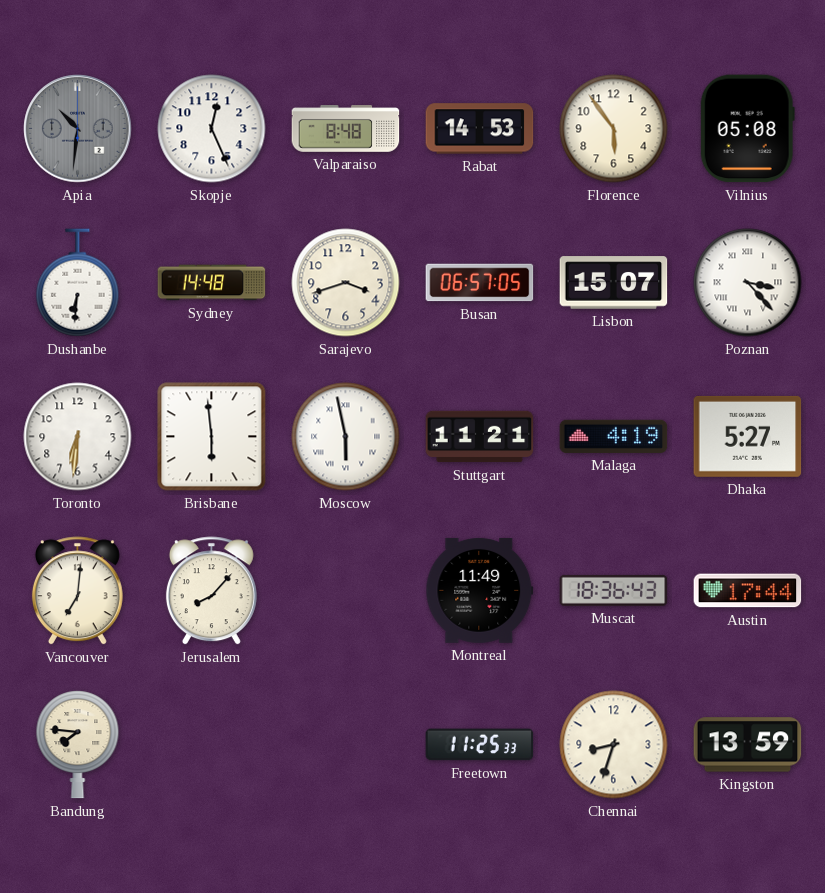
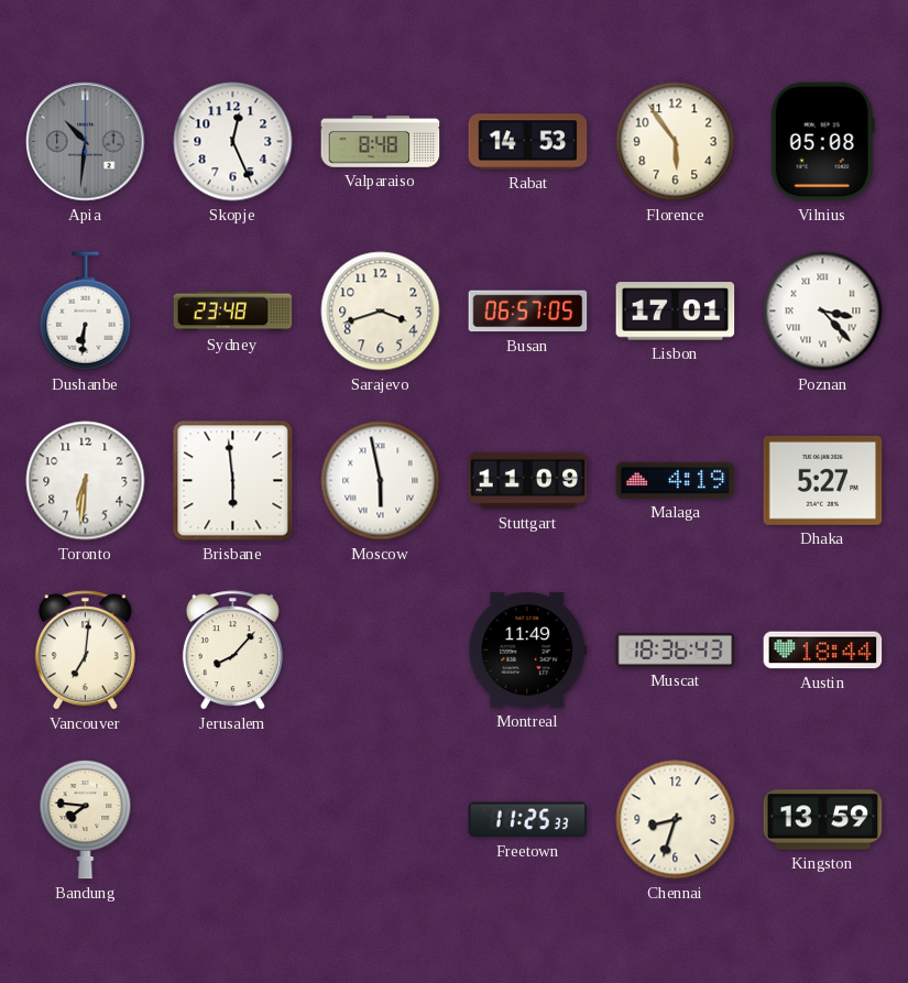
Sydney: 14:48 -> 23:48 (233, 312)
Lisbon: 15:07 -> 17:01 (676, 312)
Stuttgart: 11:21 -> 11:09 (528, 481)
Austin: 17:44 -> 18:44 (823, 651)
